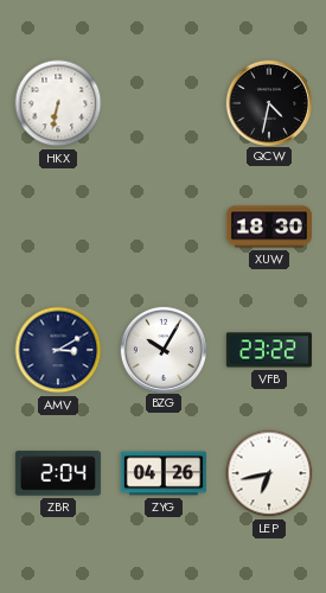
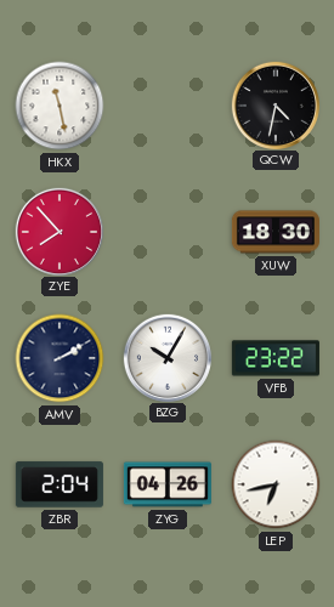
HKX: 6:32 -> 11:28 (60, 106)
ZYE: none -> 7:53 (58, 231)
AMV: 3:10 -> 2:10 (60, 358)
